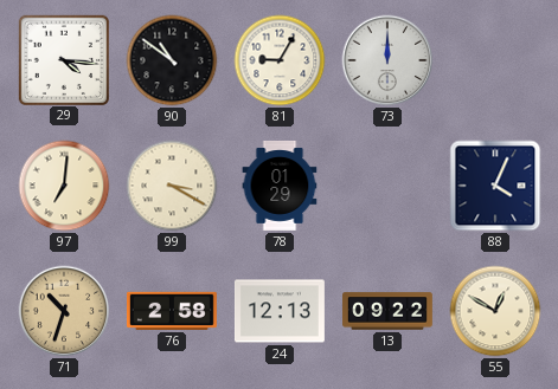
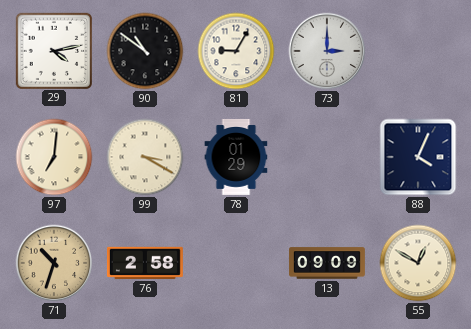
29: 4:16 -> 4:13 (53, 50)
73: 12:00 -> 3:00 (327, 51)
24: 12:13 -> none (280, 311)
13: 09:22 -> 09:09 (328, 263)
